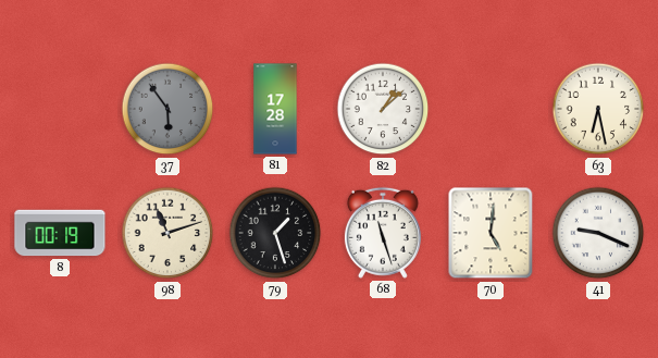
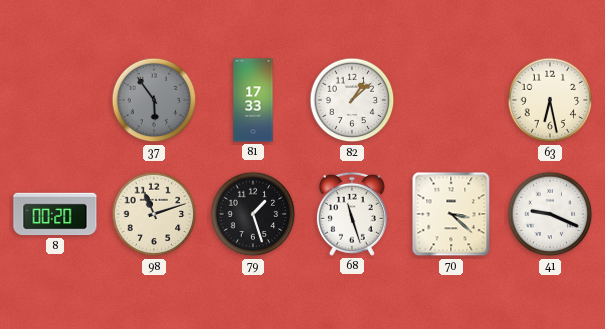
81: 17:28 -> 17:33 (253, 100)
8: 00:19 -> 00:20 (55, 214)
70: 5:01 -> 3:22 (451, 214)
